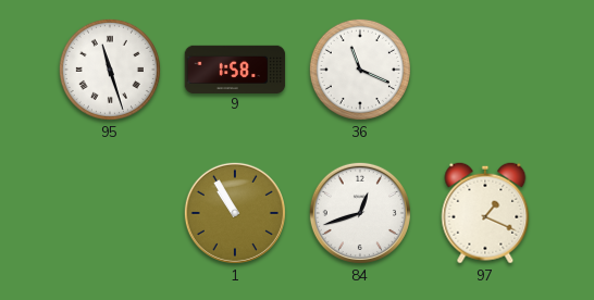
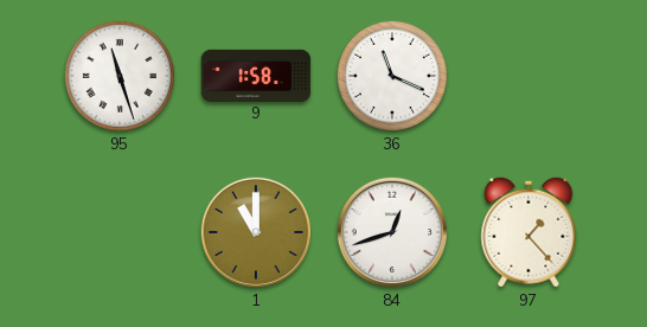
1: 10:55 -> 11:00 (256, 232)
97: 1:19 -> 1:23 (529, 232)
